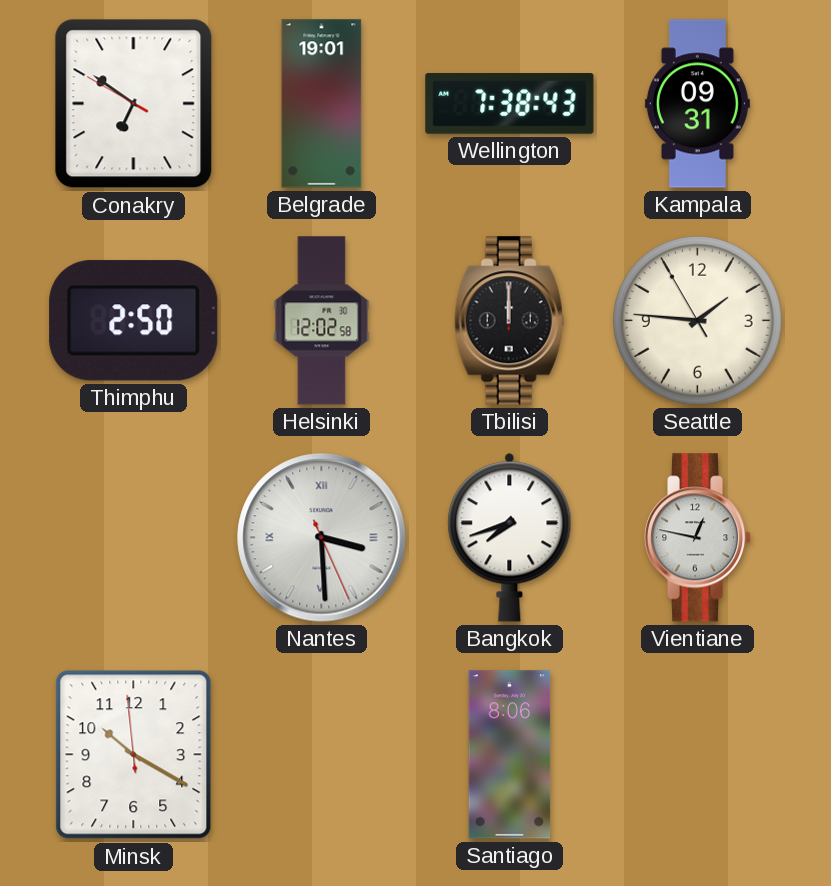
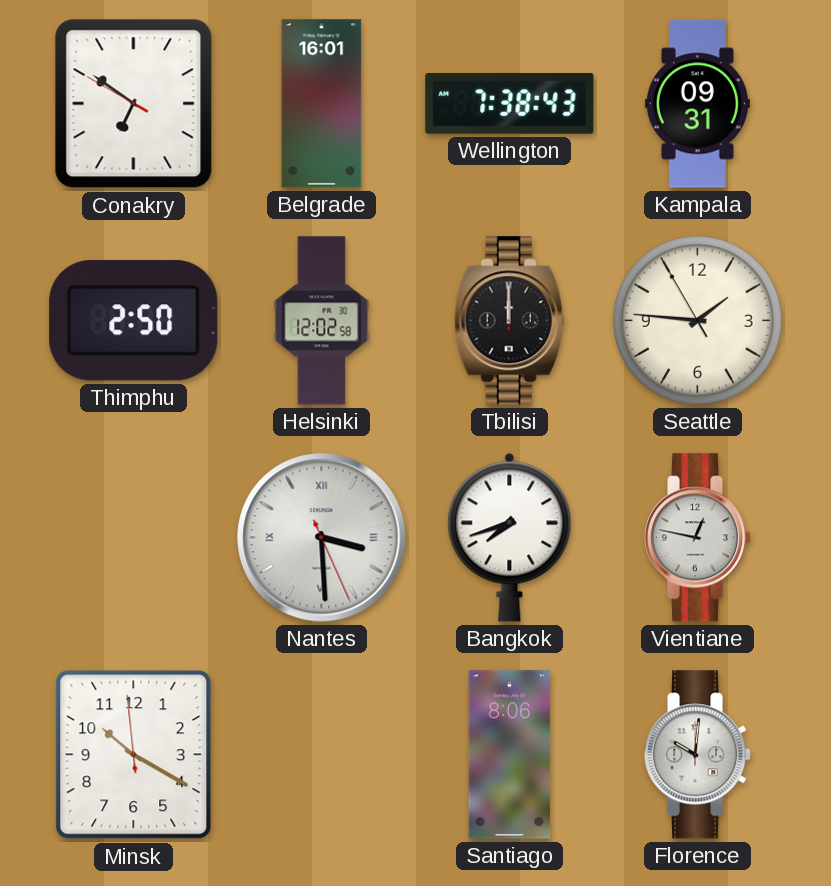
Belgrade: 19:01 -> 16:01 (322, 104)
Florence: none -> 10:01 (698, 755)
